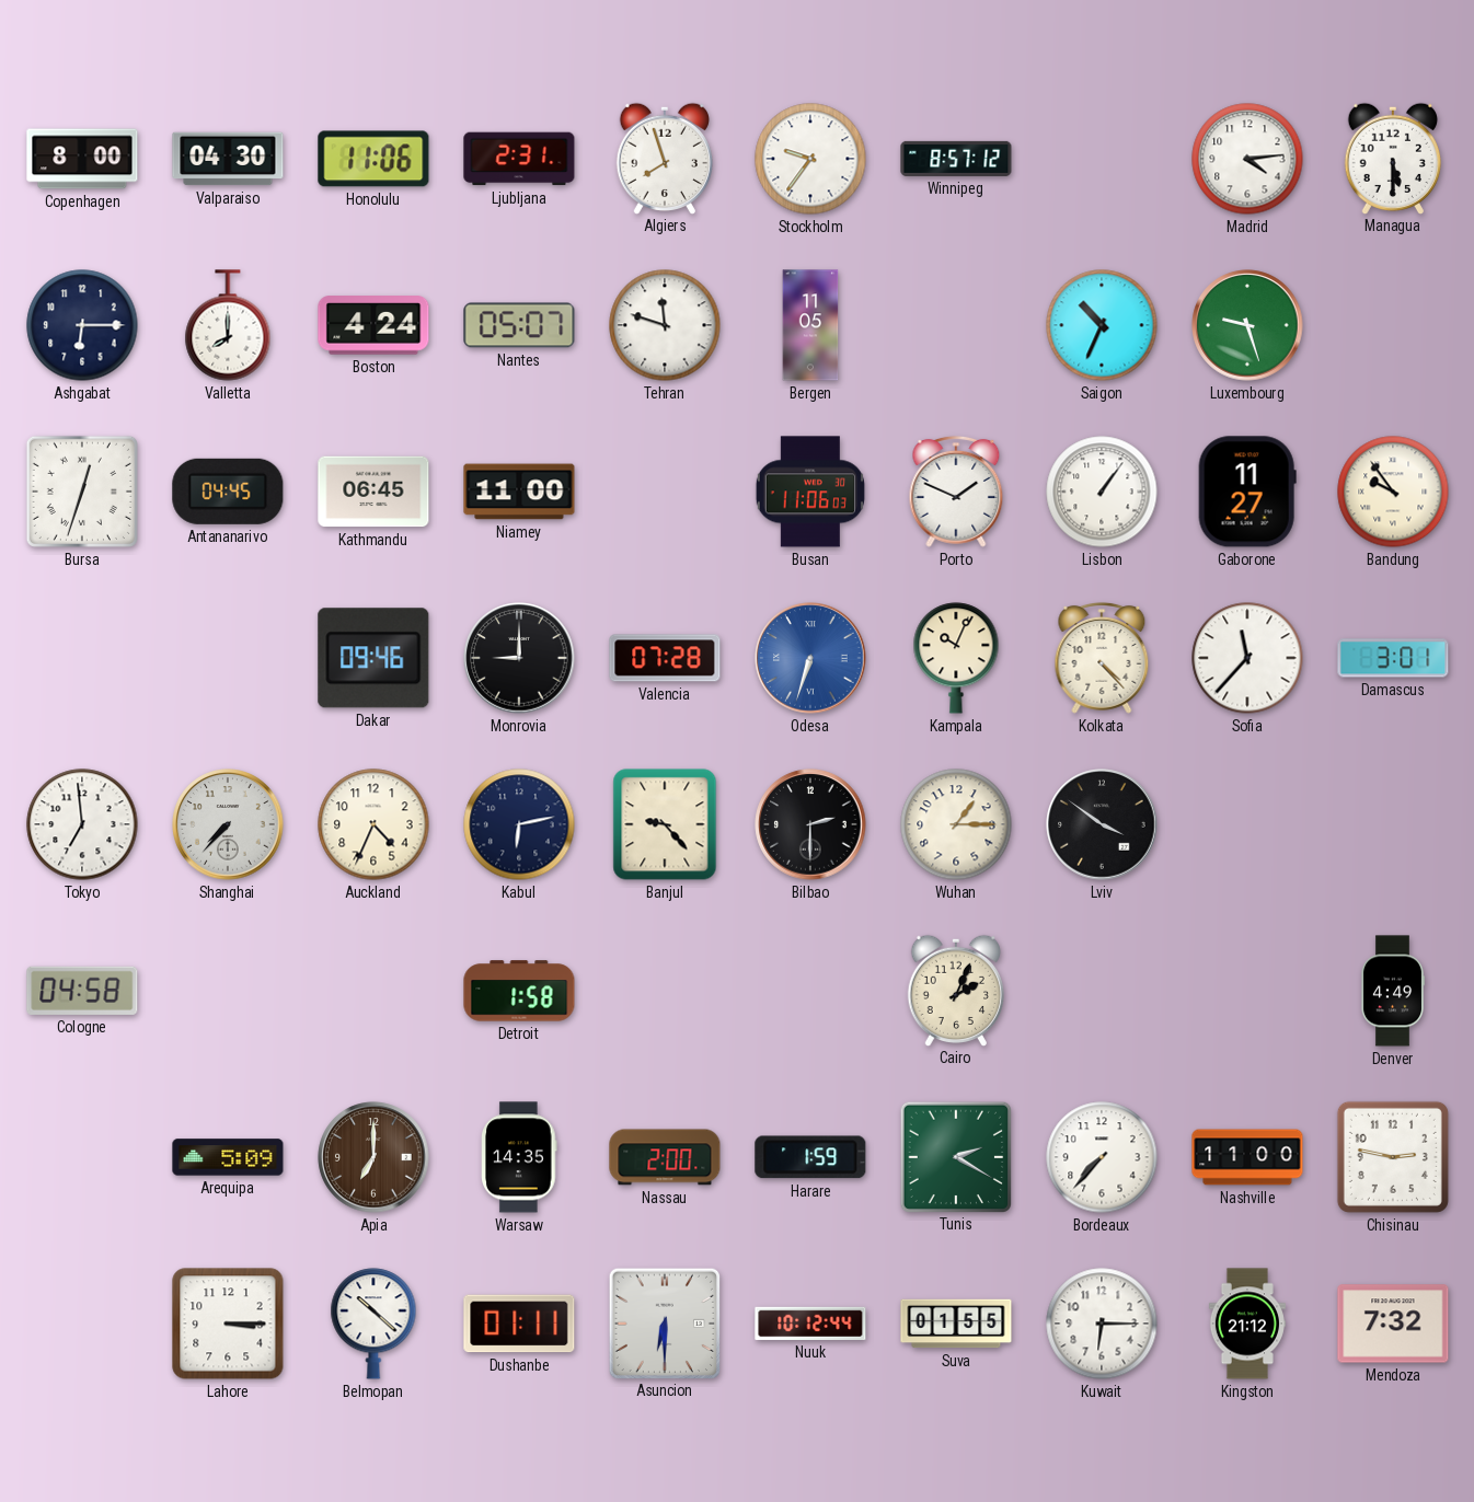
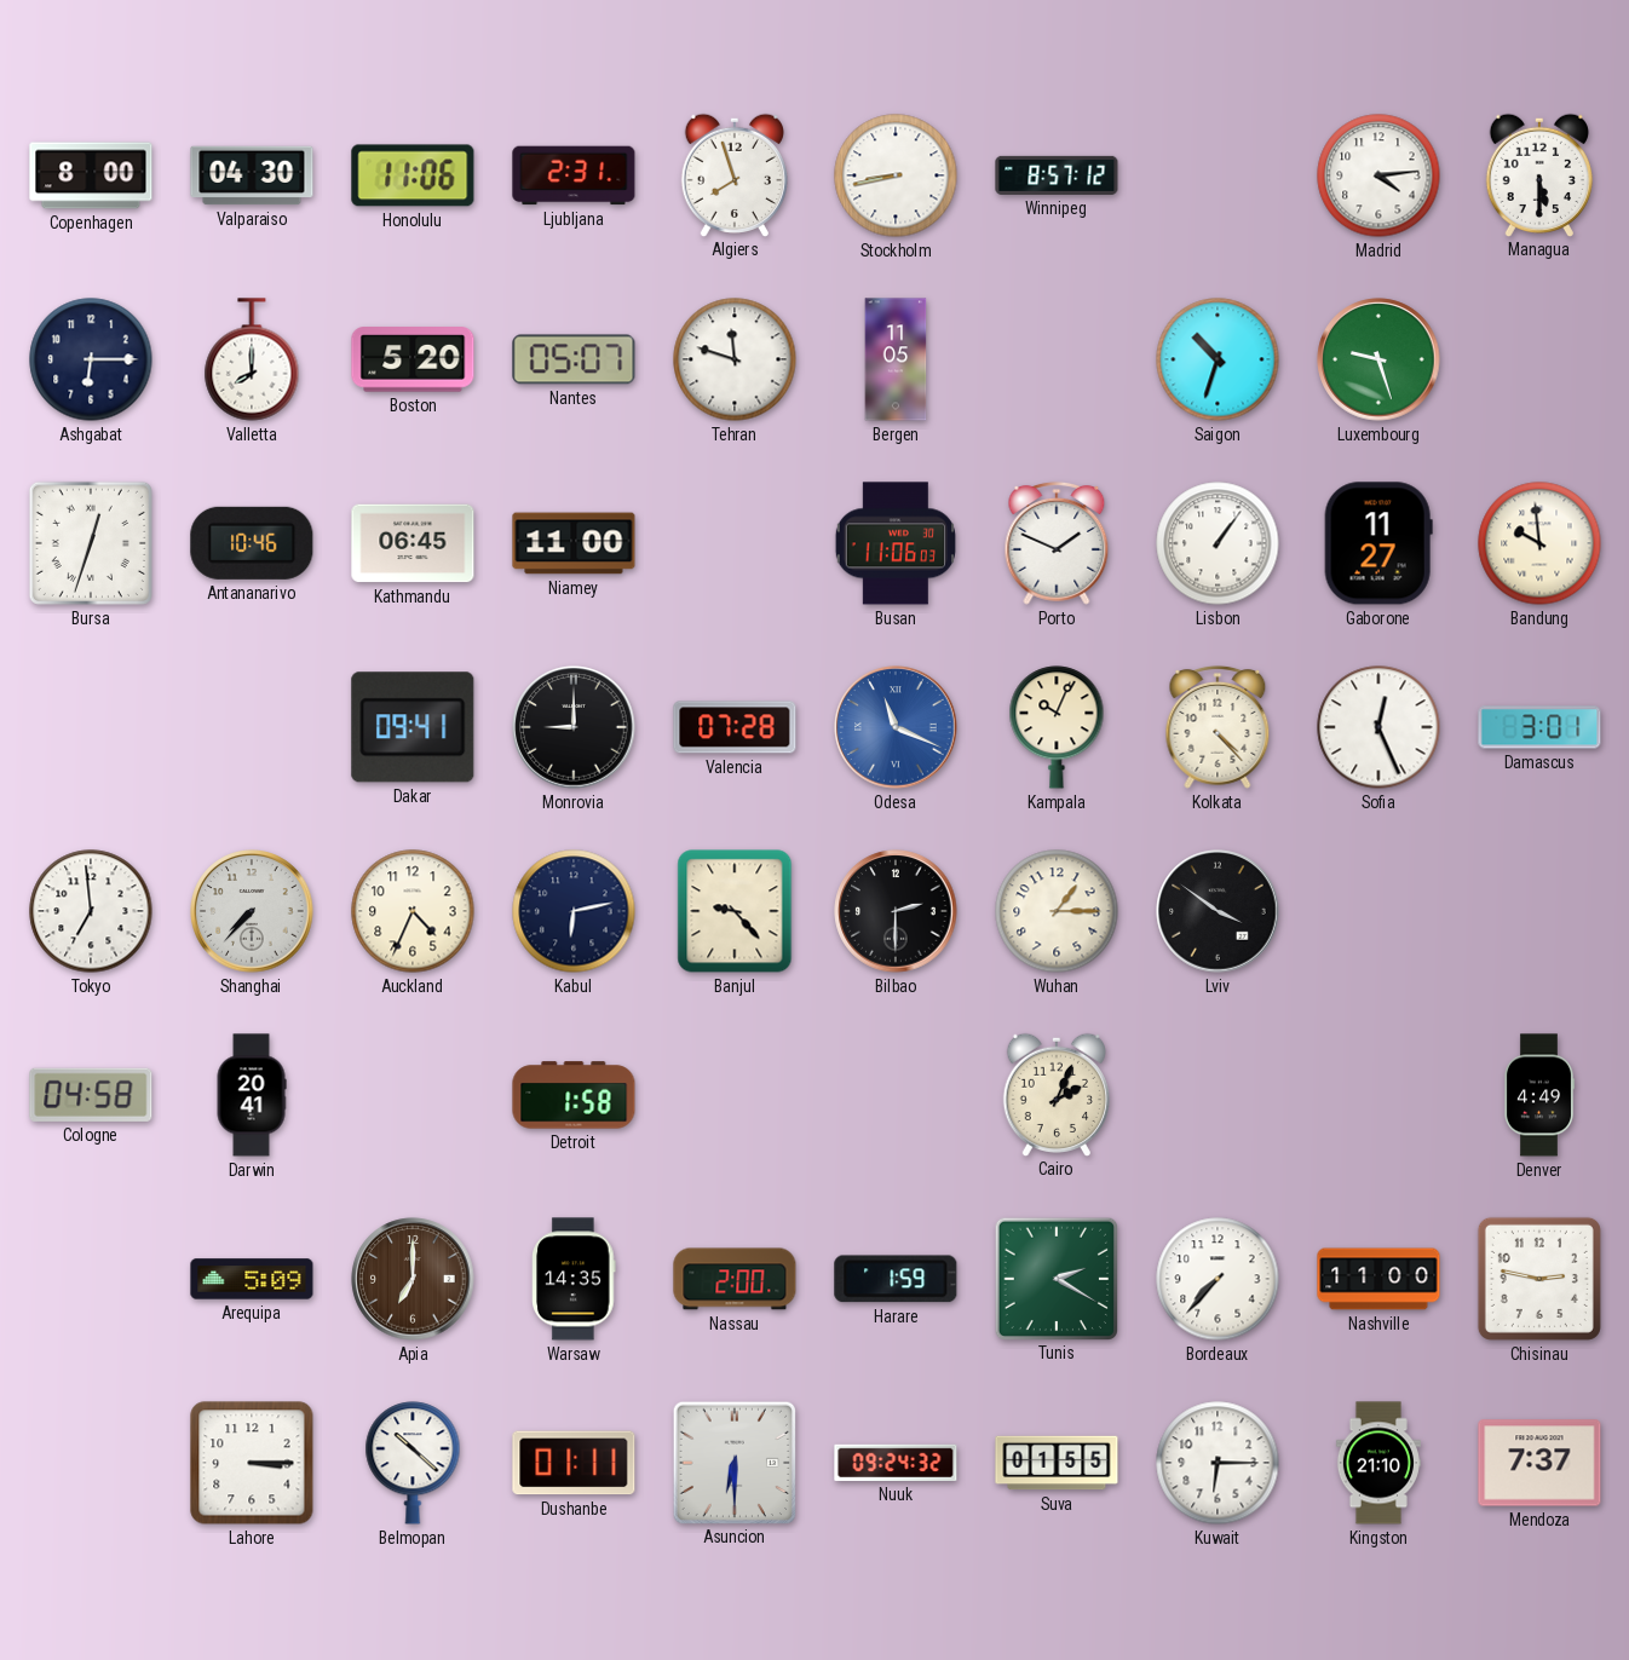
Stockholm: 9:36 -> 8:43 (896, 175)
Boston: 4:24 -> 5:20 (413, 359)
Saigon: 10:34 -> 10:33 (1218, 359)
Antananarivo: 04:45 -> 10:46 (252, 543)
Bandung: 9:54 -> 9:59 (1539, 543)
Dakar: 09:46 -> 09:41 (413, 727)
Odesa: 6:33 -> 11:19 (896, 727)
Sofia: 11:37 -> 12:26 (1378, 727)
Darwin: none -> 20:41 (252, 1095)
Nuuk: 10:12 -> 09:24 (896, 1463)
Kingston: 21:12 -> 21:10 (1378, 1463)
Mendoza: 7:32 -> 7:37 (1539, 1463)
